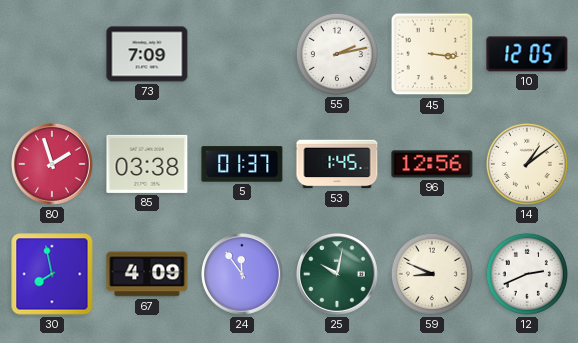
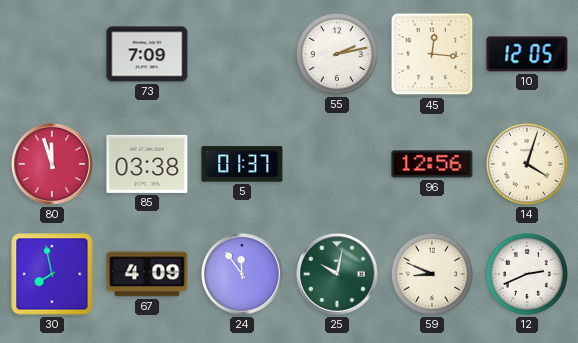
45: 3:16 -> 12:16 (432, 54)
80: 1:57 -> 11:57 (53, 165)
53: 1:45 -> none (337, 164)
14: 1:09 -> 4:03 (527, 164)
